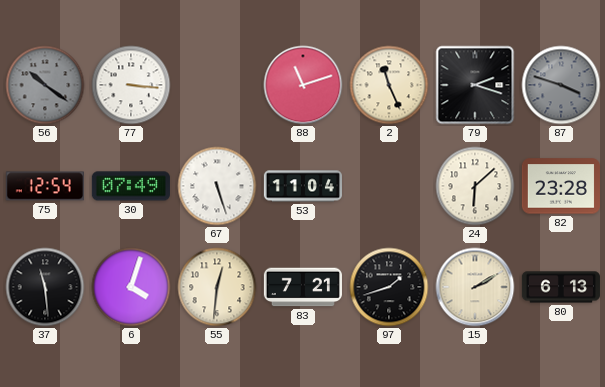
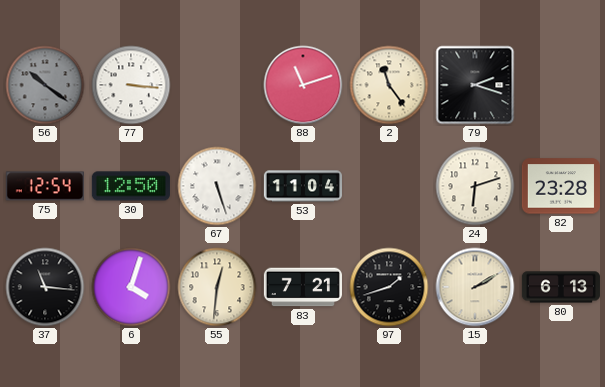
2: 11:26 -> 11:24 (389, 85)
87: 3:48 -> none (561, 85)
30: 07:49 -> 12:50 (131, 186)
24: 6:08 -> 6:12 (475, 186)
37: 11:29 -> 11:16 (45, 287)
